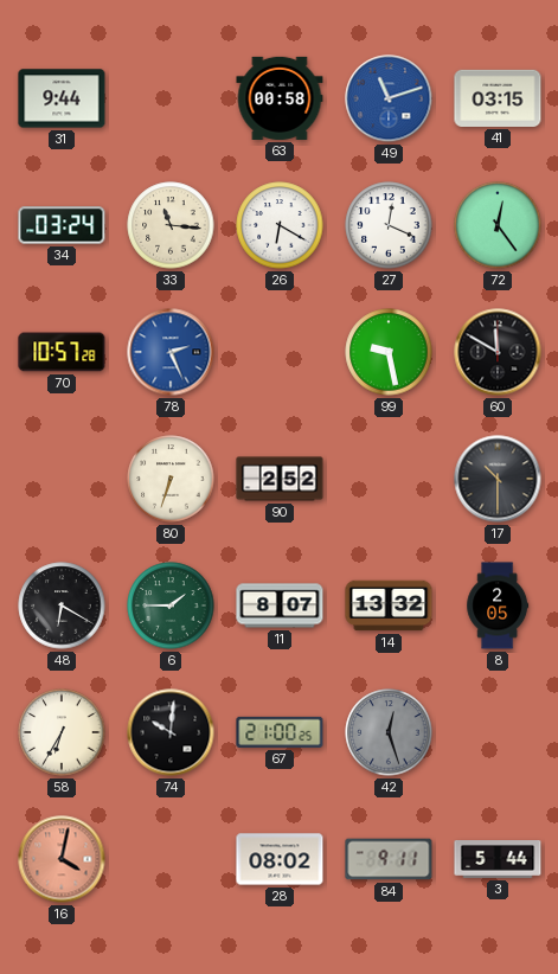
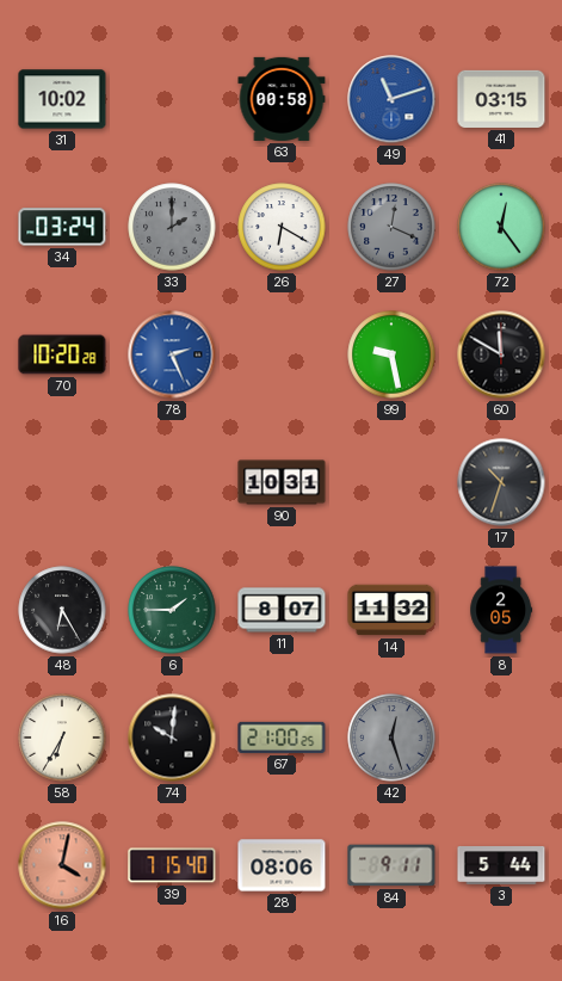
31: 9:44 -> 10:02 (62, 99)
33: 11:16 -> 2:00 (172, 227)
33 dial: cream -> grey (172, 227)
27 dial: white -> grey (391, 227)
70: 10:57 -> 10:20 (62, 354)
80: 6:33 -> none (171, 479)
90: 2:52 -> 10:31 (282, 482)
17: 10:30 -> 10:33 (501, 482)
48: 6:20 -> 6:25 (62, 610)
14: 13:32 -> 11:32 (391, 610)
39: none -> 7:15 (172, 865)
28: 08:02 -> 08:06 (282, 865)
